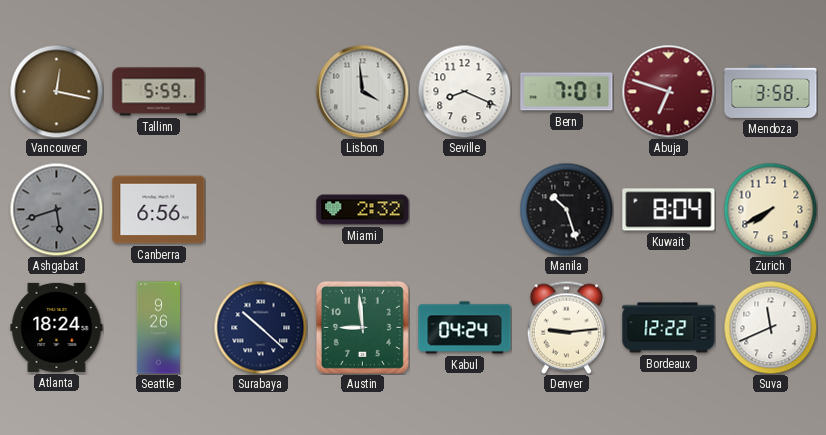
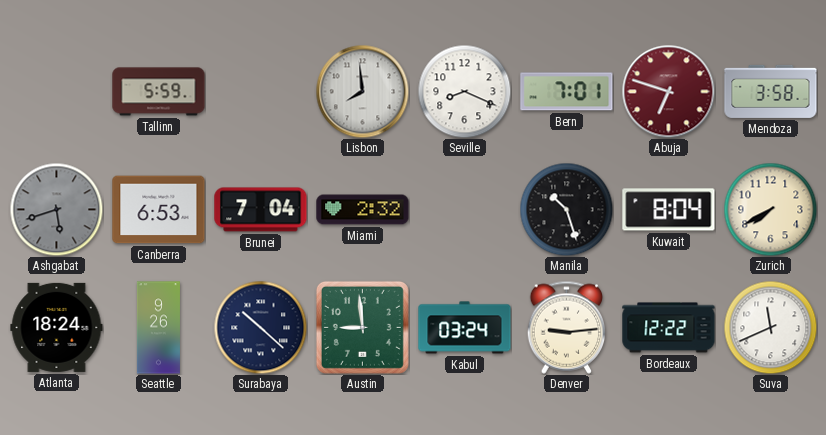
Vancouver: 12:17 -> none (56, 91)
Lisbon: 3:59 -> 7:59 (362, 91)
Canberra: 6:56 -> 6:53 (159, 210)
Brunei: none -> 7:04 (261, 210)
Kabul: 04:24 -> 03:24 (465, 328)
